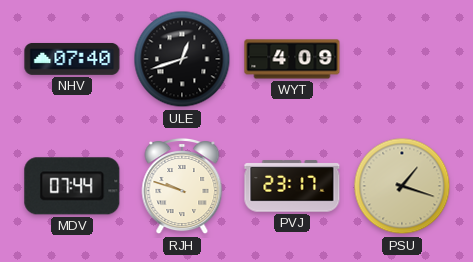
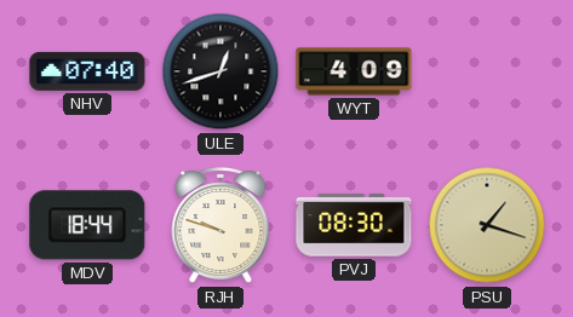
MDV: 07:44 -> 18:44 (87, 225)
PVJ: 23:17 -> 08:30 (354, 225)
